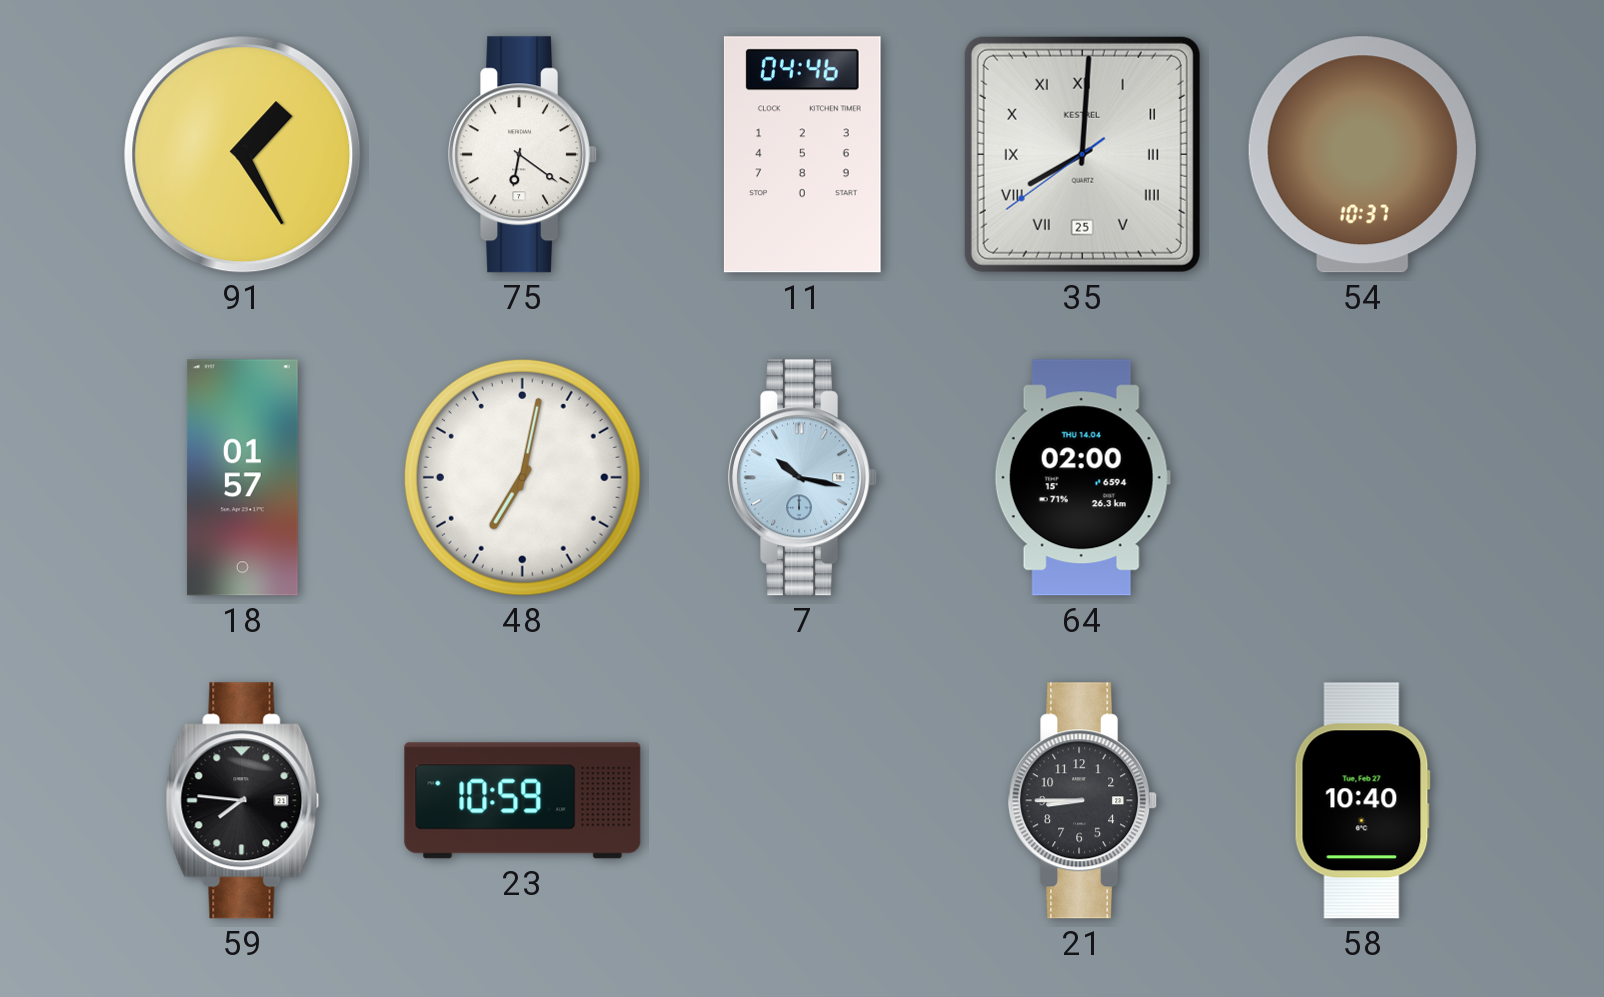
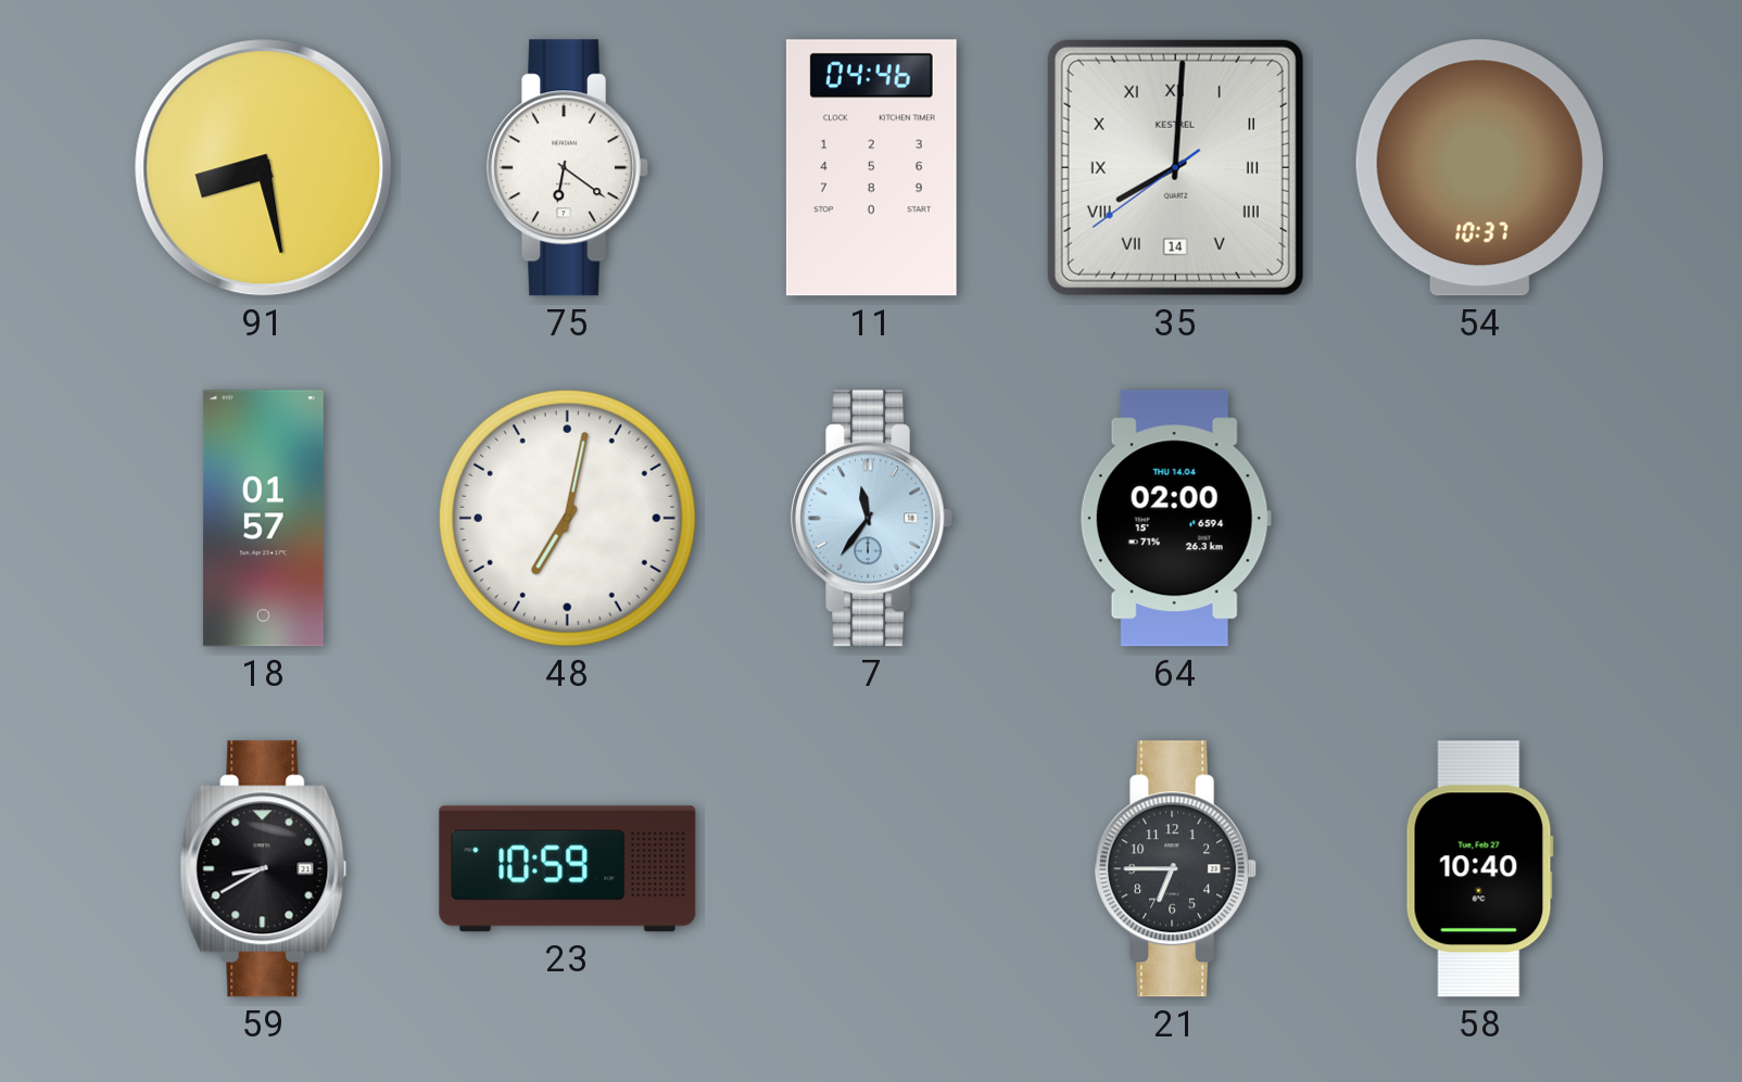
91: 1:25 -> 8:28 (264, 168)
35 date: 25 -> 14 (1175, 167)
7: 10:17 -> 11:36 (872, 519)
59: 7:46 -> 8:40 (264, 869)
21: 8:45 -> 6:45 (1176, 869)
